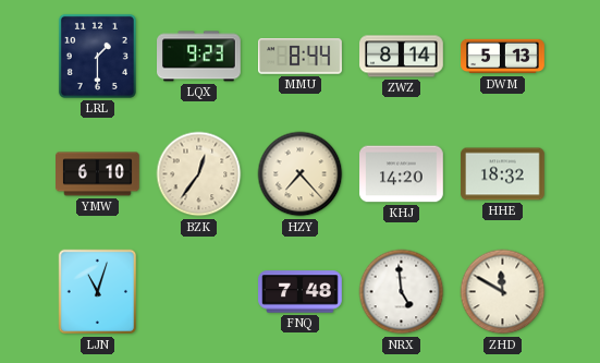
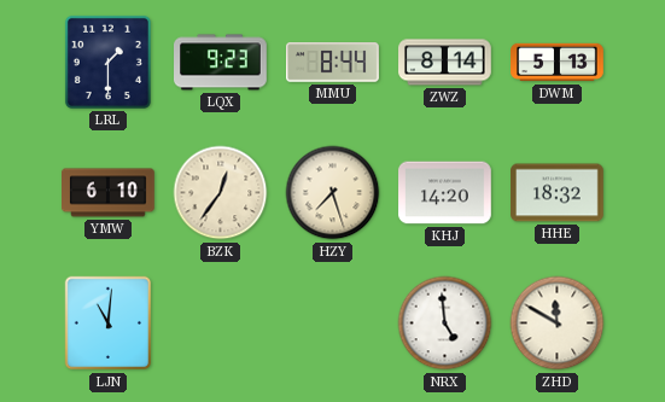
HZY: 7:23 -> 7:27 (333, 193)
LJN: 11:03 -> 11:01 (109, 324)
FNQ: 7:48 -> none (301, 292)
